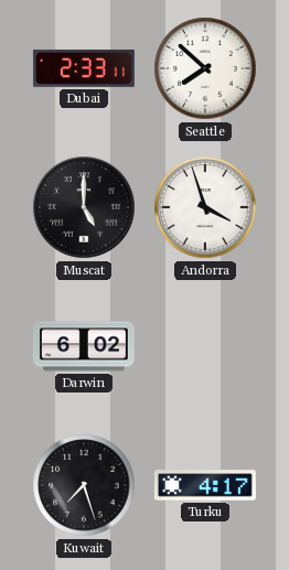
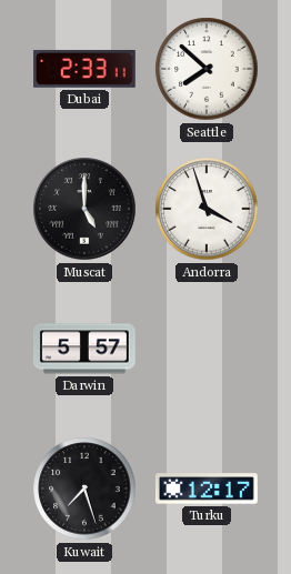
Darwin: 6:02 -> 5:57 (86, 349)
Turku: 4:17 -> 12:17 (207, 489)
